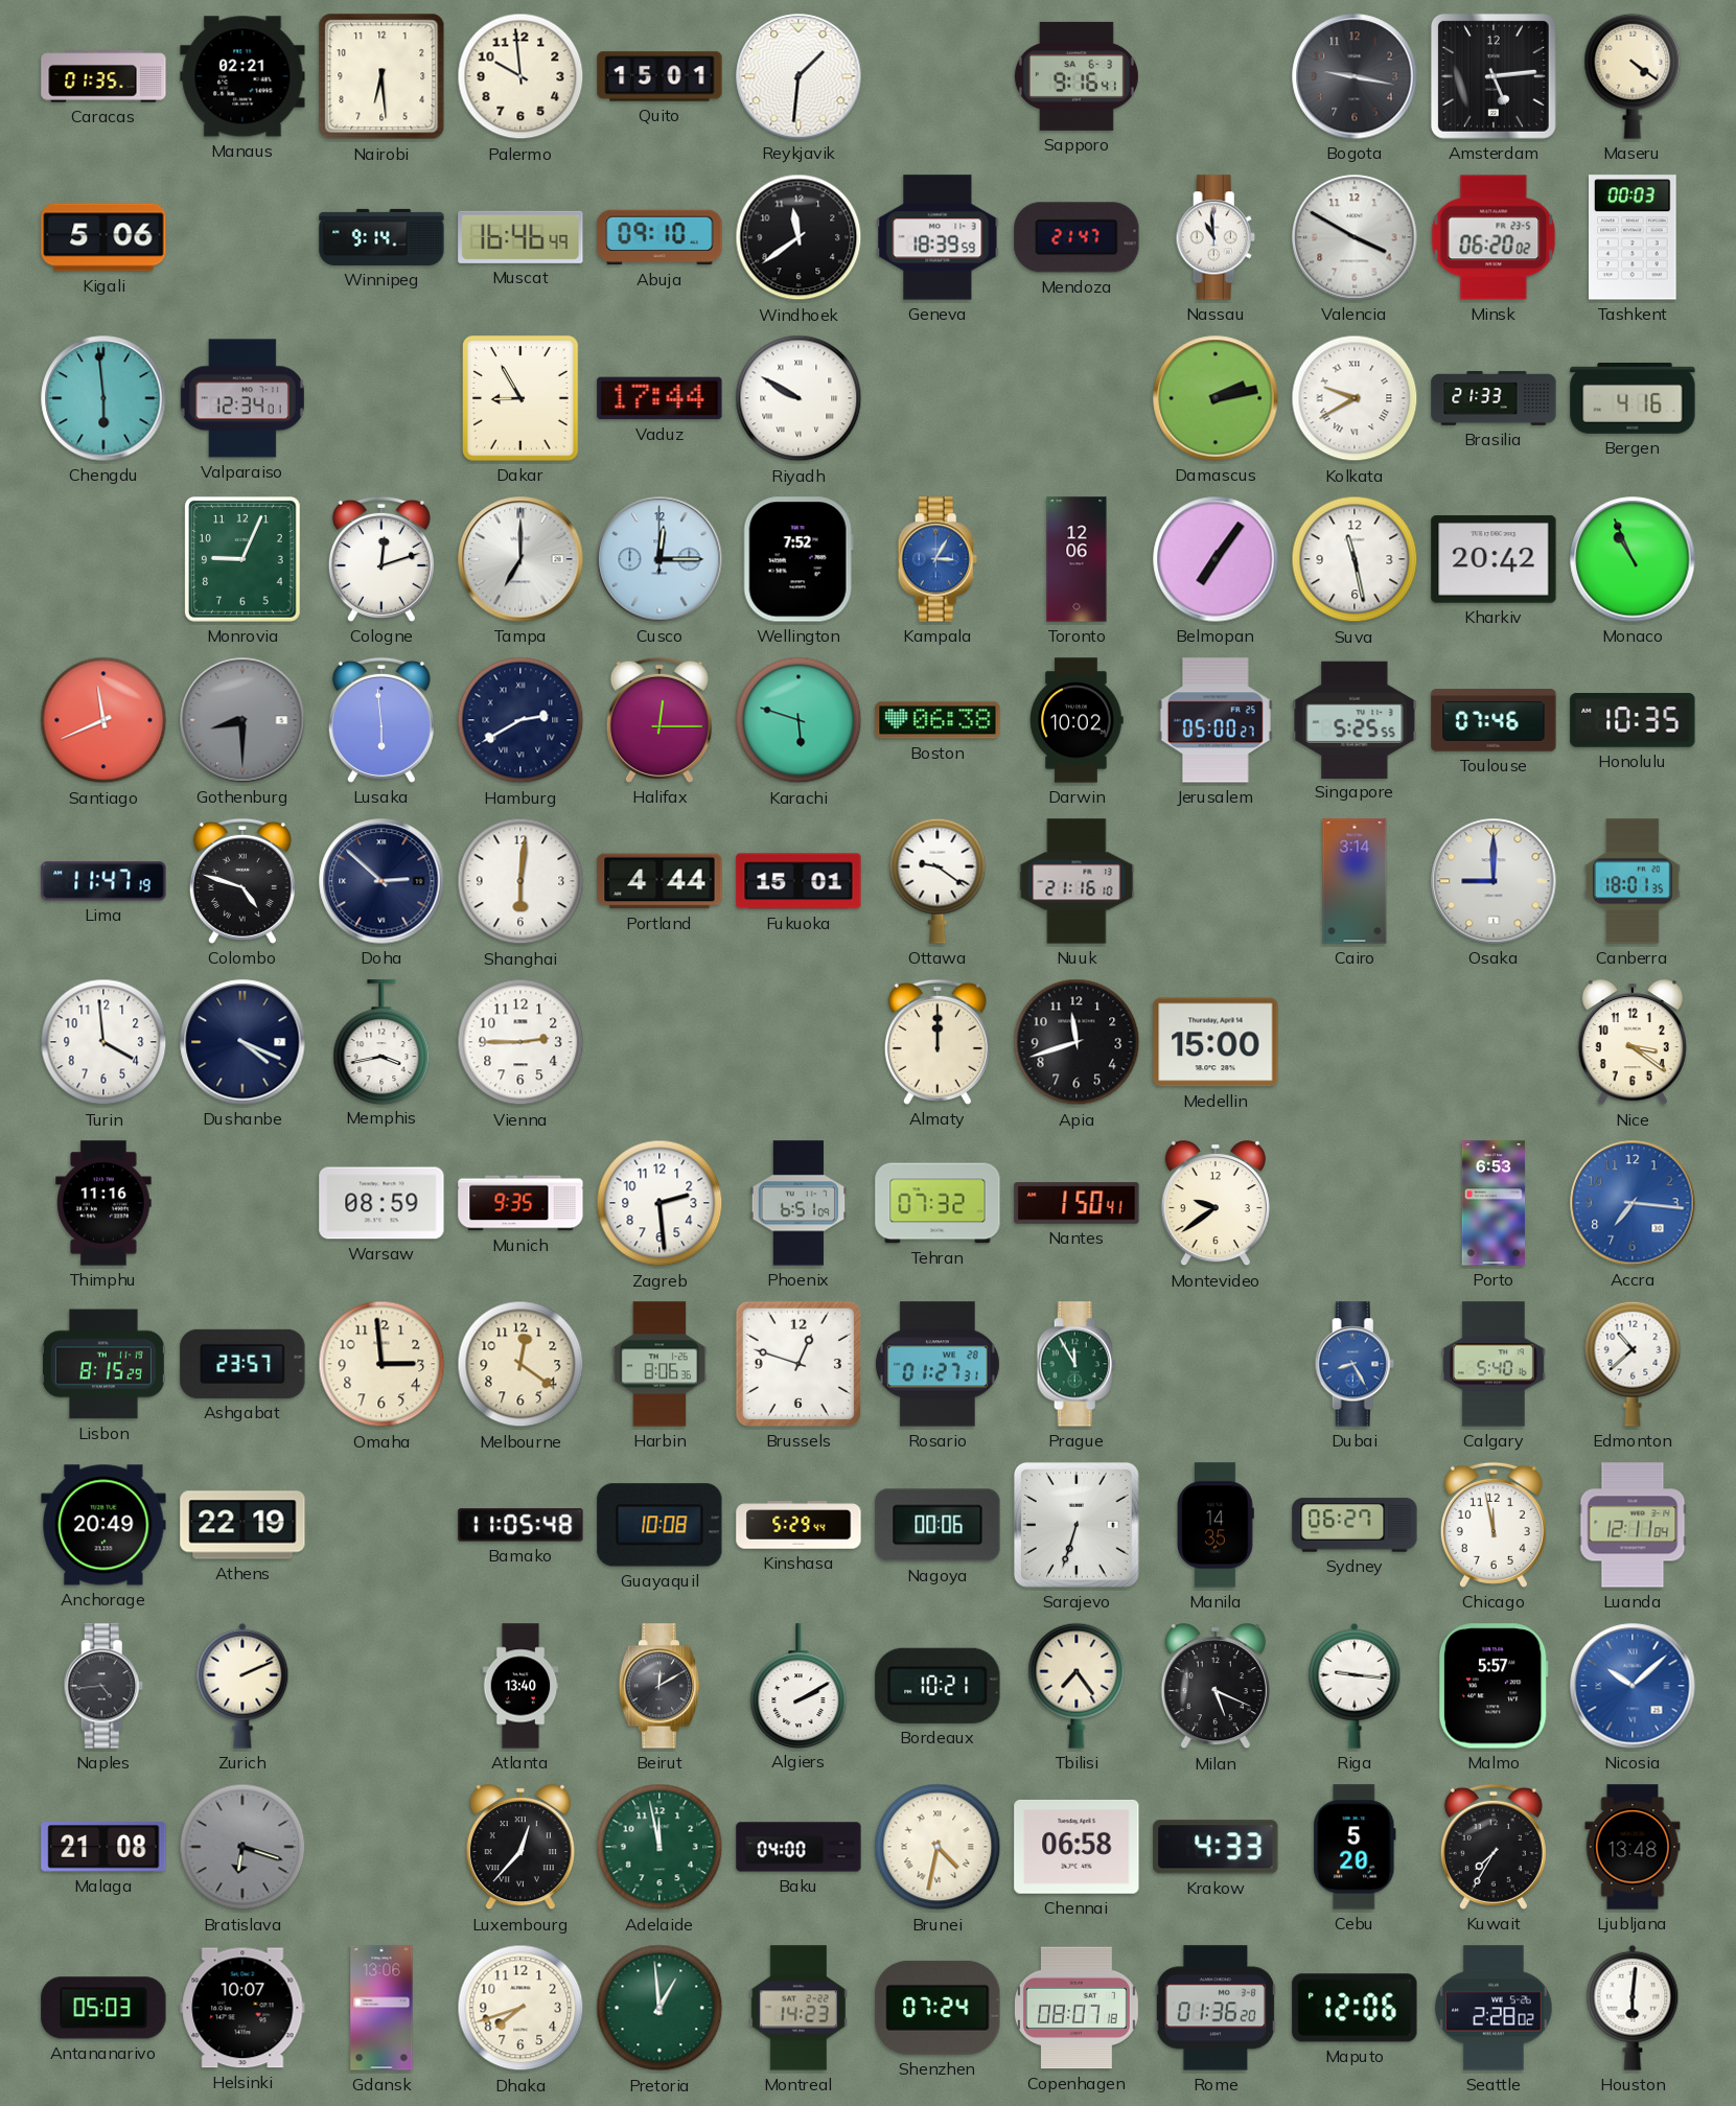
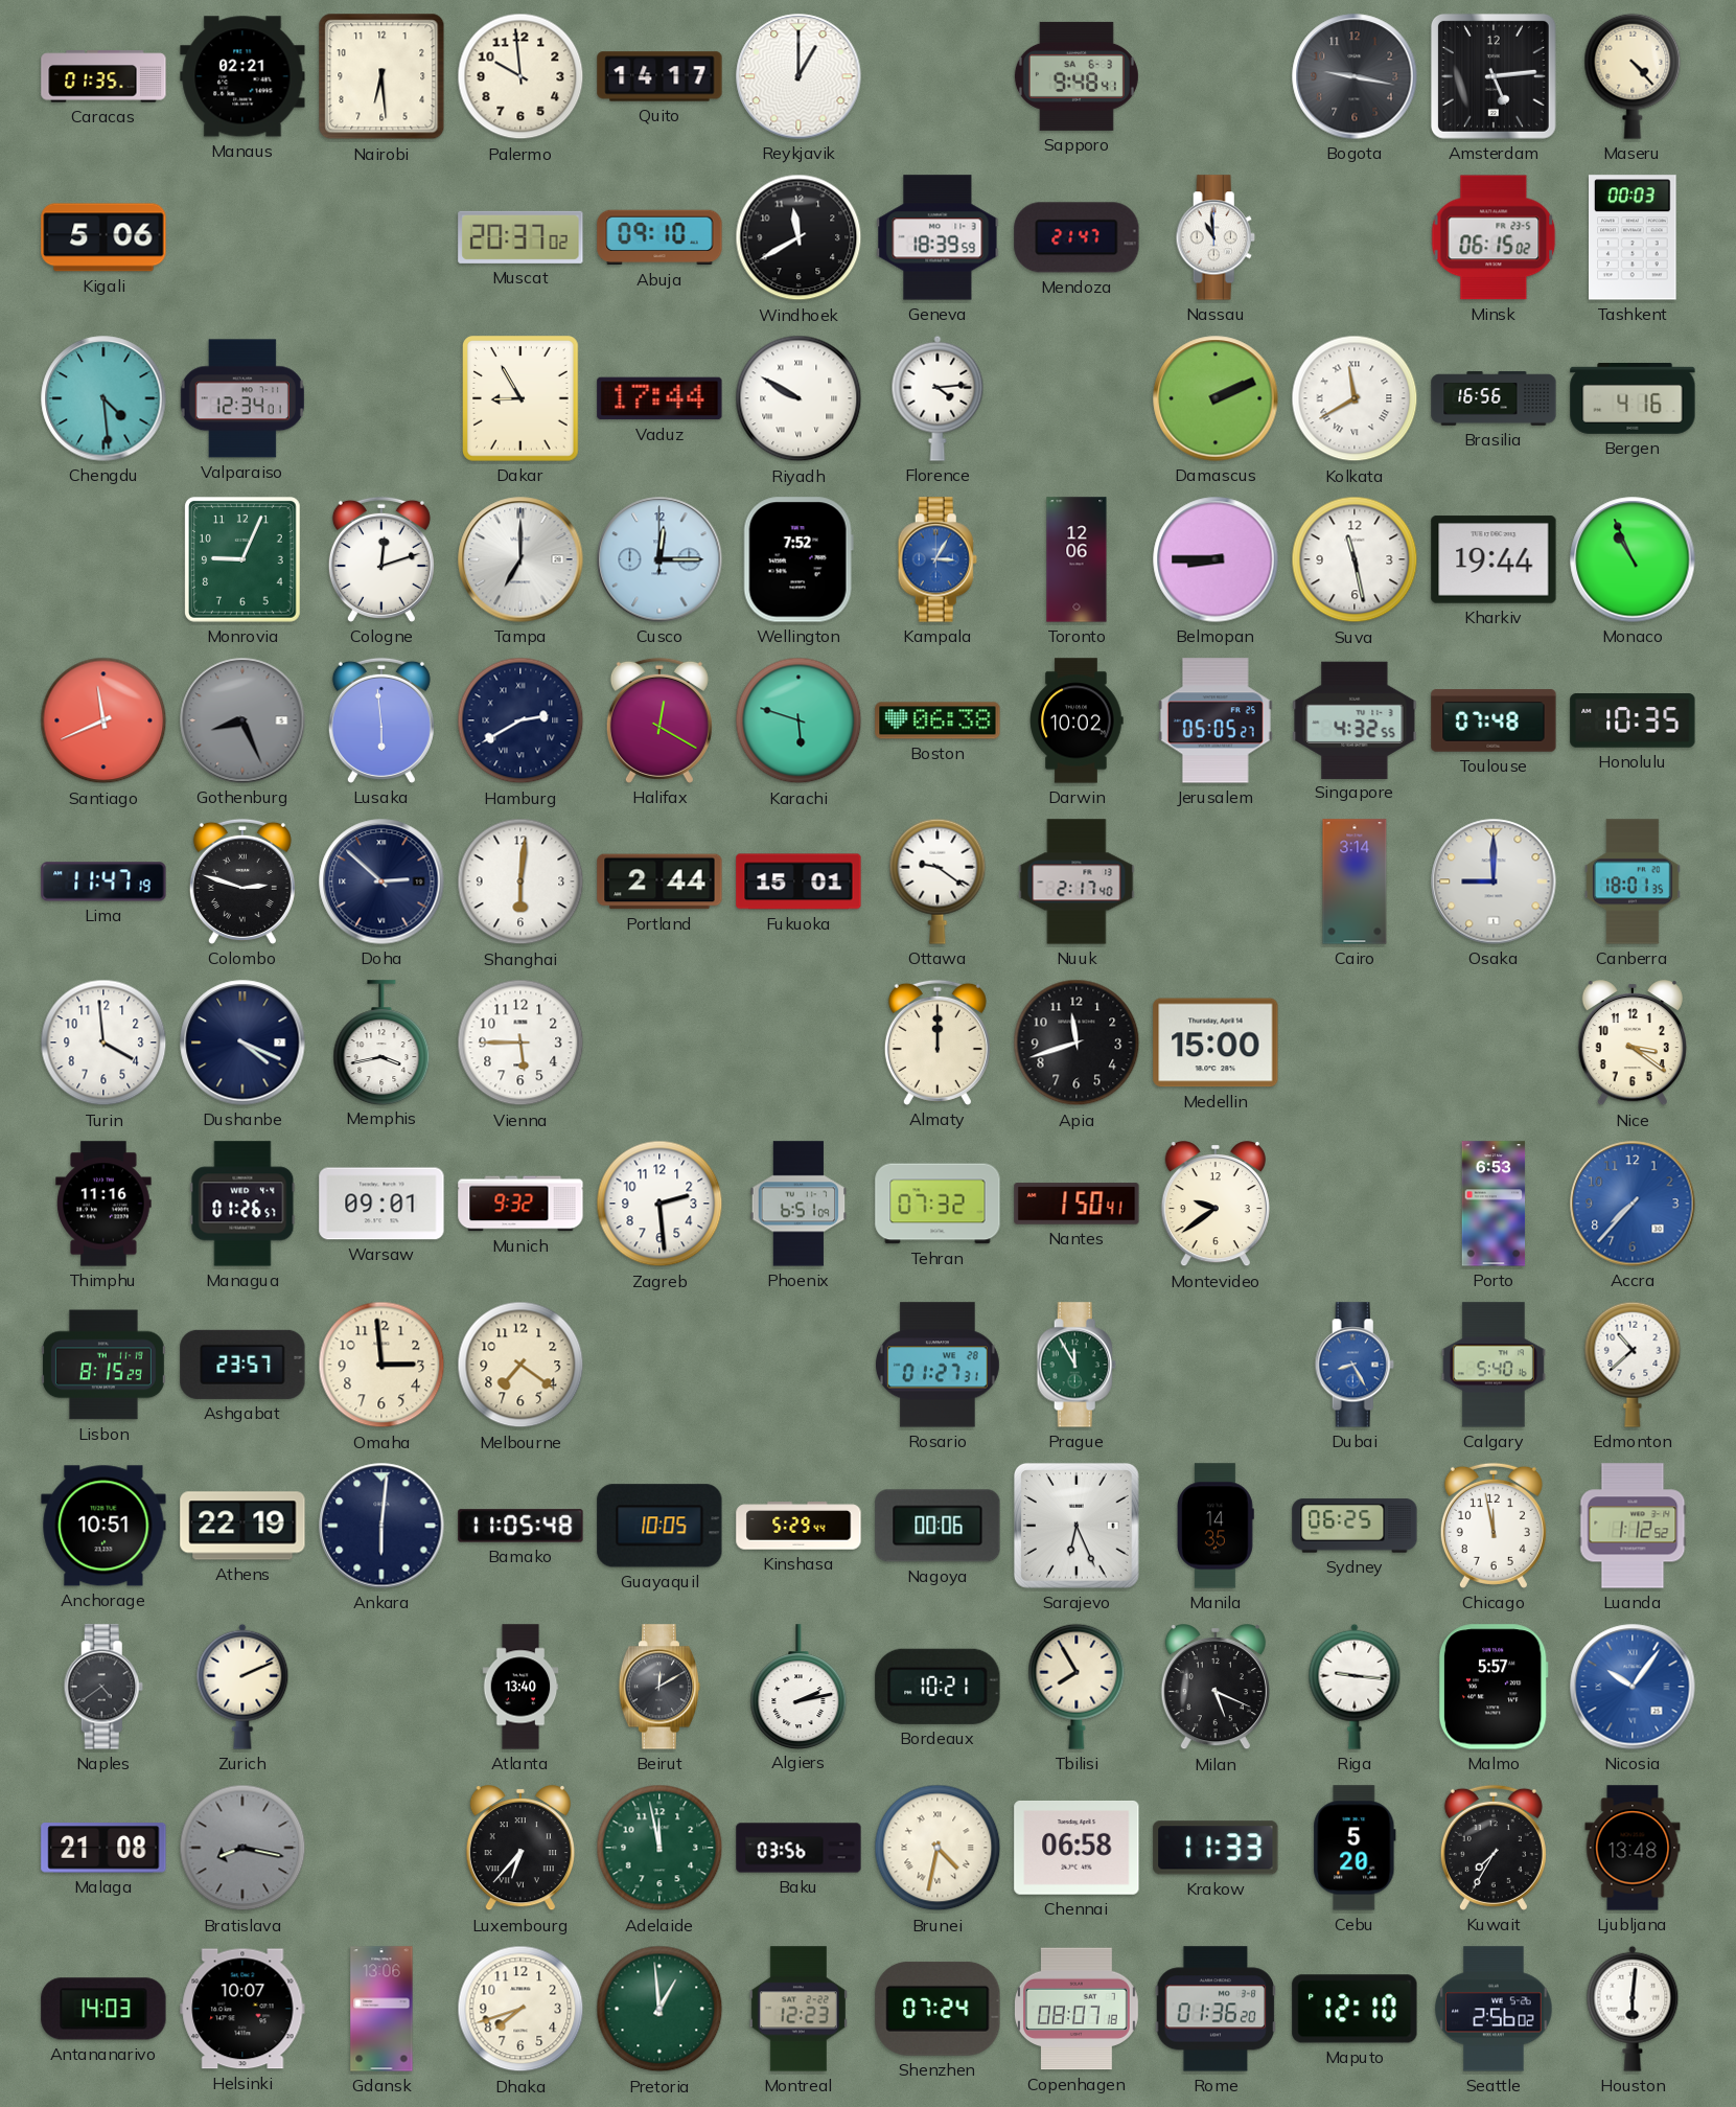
Quito: 15:01 -> 14:17 (659, 76)
Reykjavik: 1:31 -> 1:00 (798, 76)
Sapporo: 9:16 -> 9:48 (1077, 76)
Maseru: 4:21 -> 4:23 (1633, 76)
Winnipeg: 9:14 -> none (381, 237)
Muscat: 16:46 -> 20:37 (520, 237)
Windhoek: 11:39 -> 11:40 (798, 237)
Valencia: 3:50 -> none (1355, 237)
Minsk: 06:20 -> 06:15 (1494, 237)
Chengdu: 5:59 -> 4:29 (103, 398)
Florence: none -> 4:14 (938, 398)
Damascus: 2:13 -> 2:11 (1216, 398)
Kolkata: 9:40 -> 11:40 (1355, 398)
Brasilia: 21:33 -> 16:56 (1494, 398)
Belmopan: 7:06 -> 8:45 (1216, 559)
Kharkiv: 20:42 -> 19:44 (1494, 559)
Gothenburg: 8:30 -> 8:26 (242, 720)
Halifax: 12:15 -> 12:20 (659, 720)
Jerusalem: 05:00 -> 05:05 (1216, 720)
Singapore: 5:25 -> 4:32 (1355, 719)
Toulouse: 07:46 -> 07:48 (1494, 720)
Colombo: 4:48 -> 2:48 (242, 881)
Portland: 4:44 -> 2:44 (659, 881)
Nuuk: 21:16 -> 2:17 (1077, 881)
Vienna: 2:45 -> 5:45 (520, 1043)
Managua: none -> 01:26 (242, 1204)
Warsaw: 08:59 -> 09:01 (381, 1204)
Munich: 9:35 -> 9:32 (520, 1204)
Accra: 7:16 -> 7:37 (1633, 1204)
Melbourne: 12:21 -> 7:21 (520, 1365)
Harbin: 8:06 -> none (659, 1364)
Brussels: 12:48 -> none (798, 1364)
Anchorage: 20:49 -> 10:51 (103, 1526)
Ankara: none -> 6:01 (381, 1526)
Guayaquil: 10:08 -> 10:05 (659, 1526)
Sarajevo: 6:33 -> 6:26 (1077, 1526)
Sydney: 06:27 -> 06:25 (1355, 1526)
Luanda: 12:11 -> 1:12 (1633, 1526)
Naples: 4:44 -> 4:39 (103, 1687)
Algiers: 2:10 -> 2:13 (798, 1687)
Tbilisi: 7:24 -> 7:55 (1077, 1687)
Nicosia: 10:08 -> 10:06 (1633, 1687)
Bratislava: 6:18 -> 8:17 (242, 1848)
Luxembourg: 12:37 -> 6:37 (520, 1849)
Baku: 04:00 -> 03:56 (798, 1848)
Krakow: 4:33 -> 11:33 (1216, 1848)
Antananarivo: 05:03 -> 14:03 (103, 2009)
Montreal: 14:23 -> 12:23 (798, 2009)
Maputo: 12:06 -> 12:10 (1355, 2009)
Seattle: 2:28 -> 2:56 (1494, 2009)
